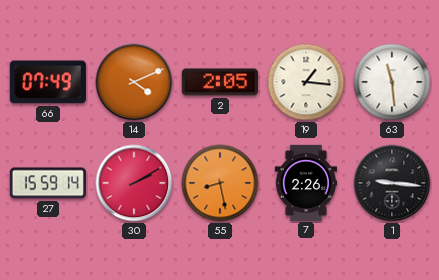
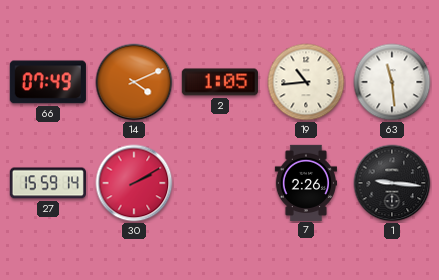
2: 2:05 -> 1:05 (220, 82)
19: 1:16 -> 10:44 (306, 82)
55: 8:28 -> none (220, 183)
